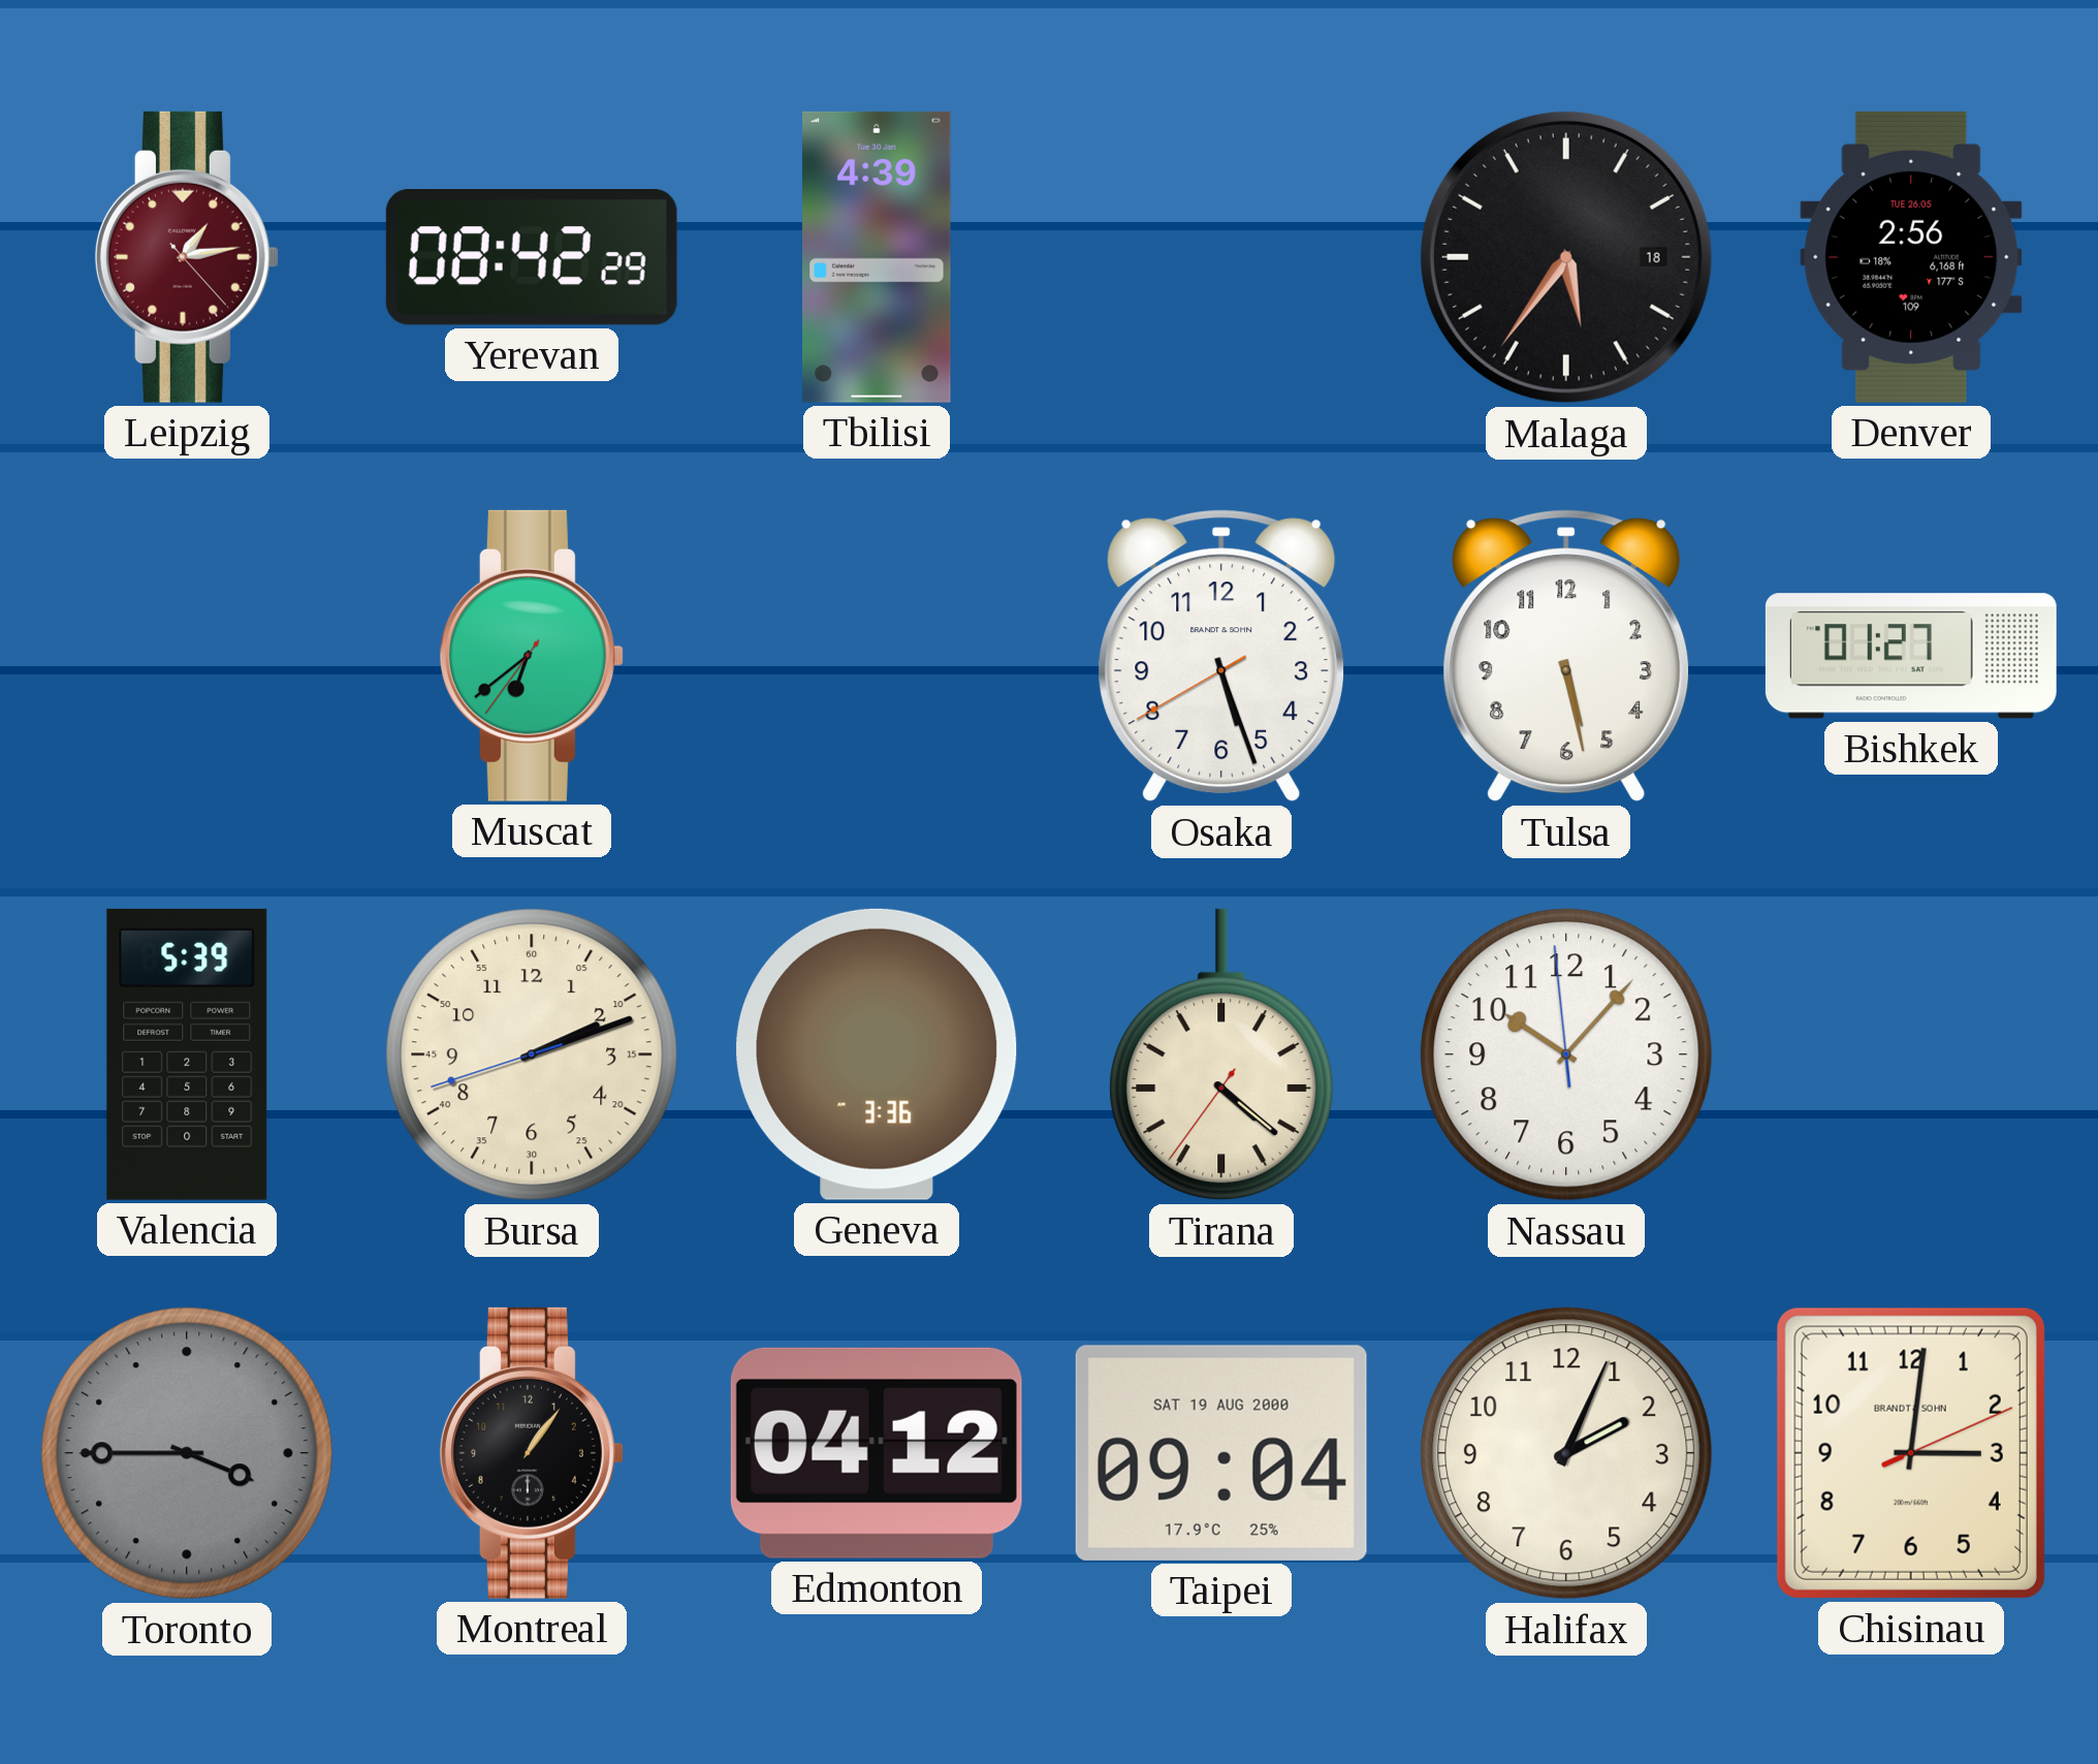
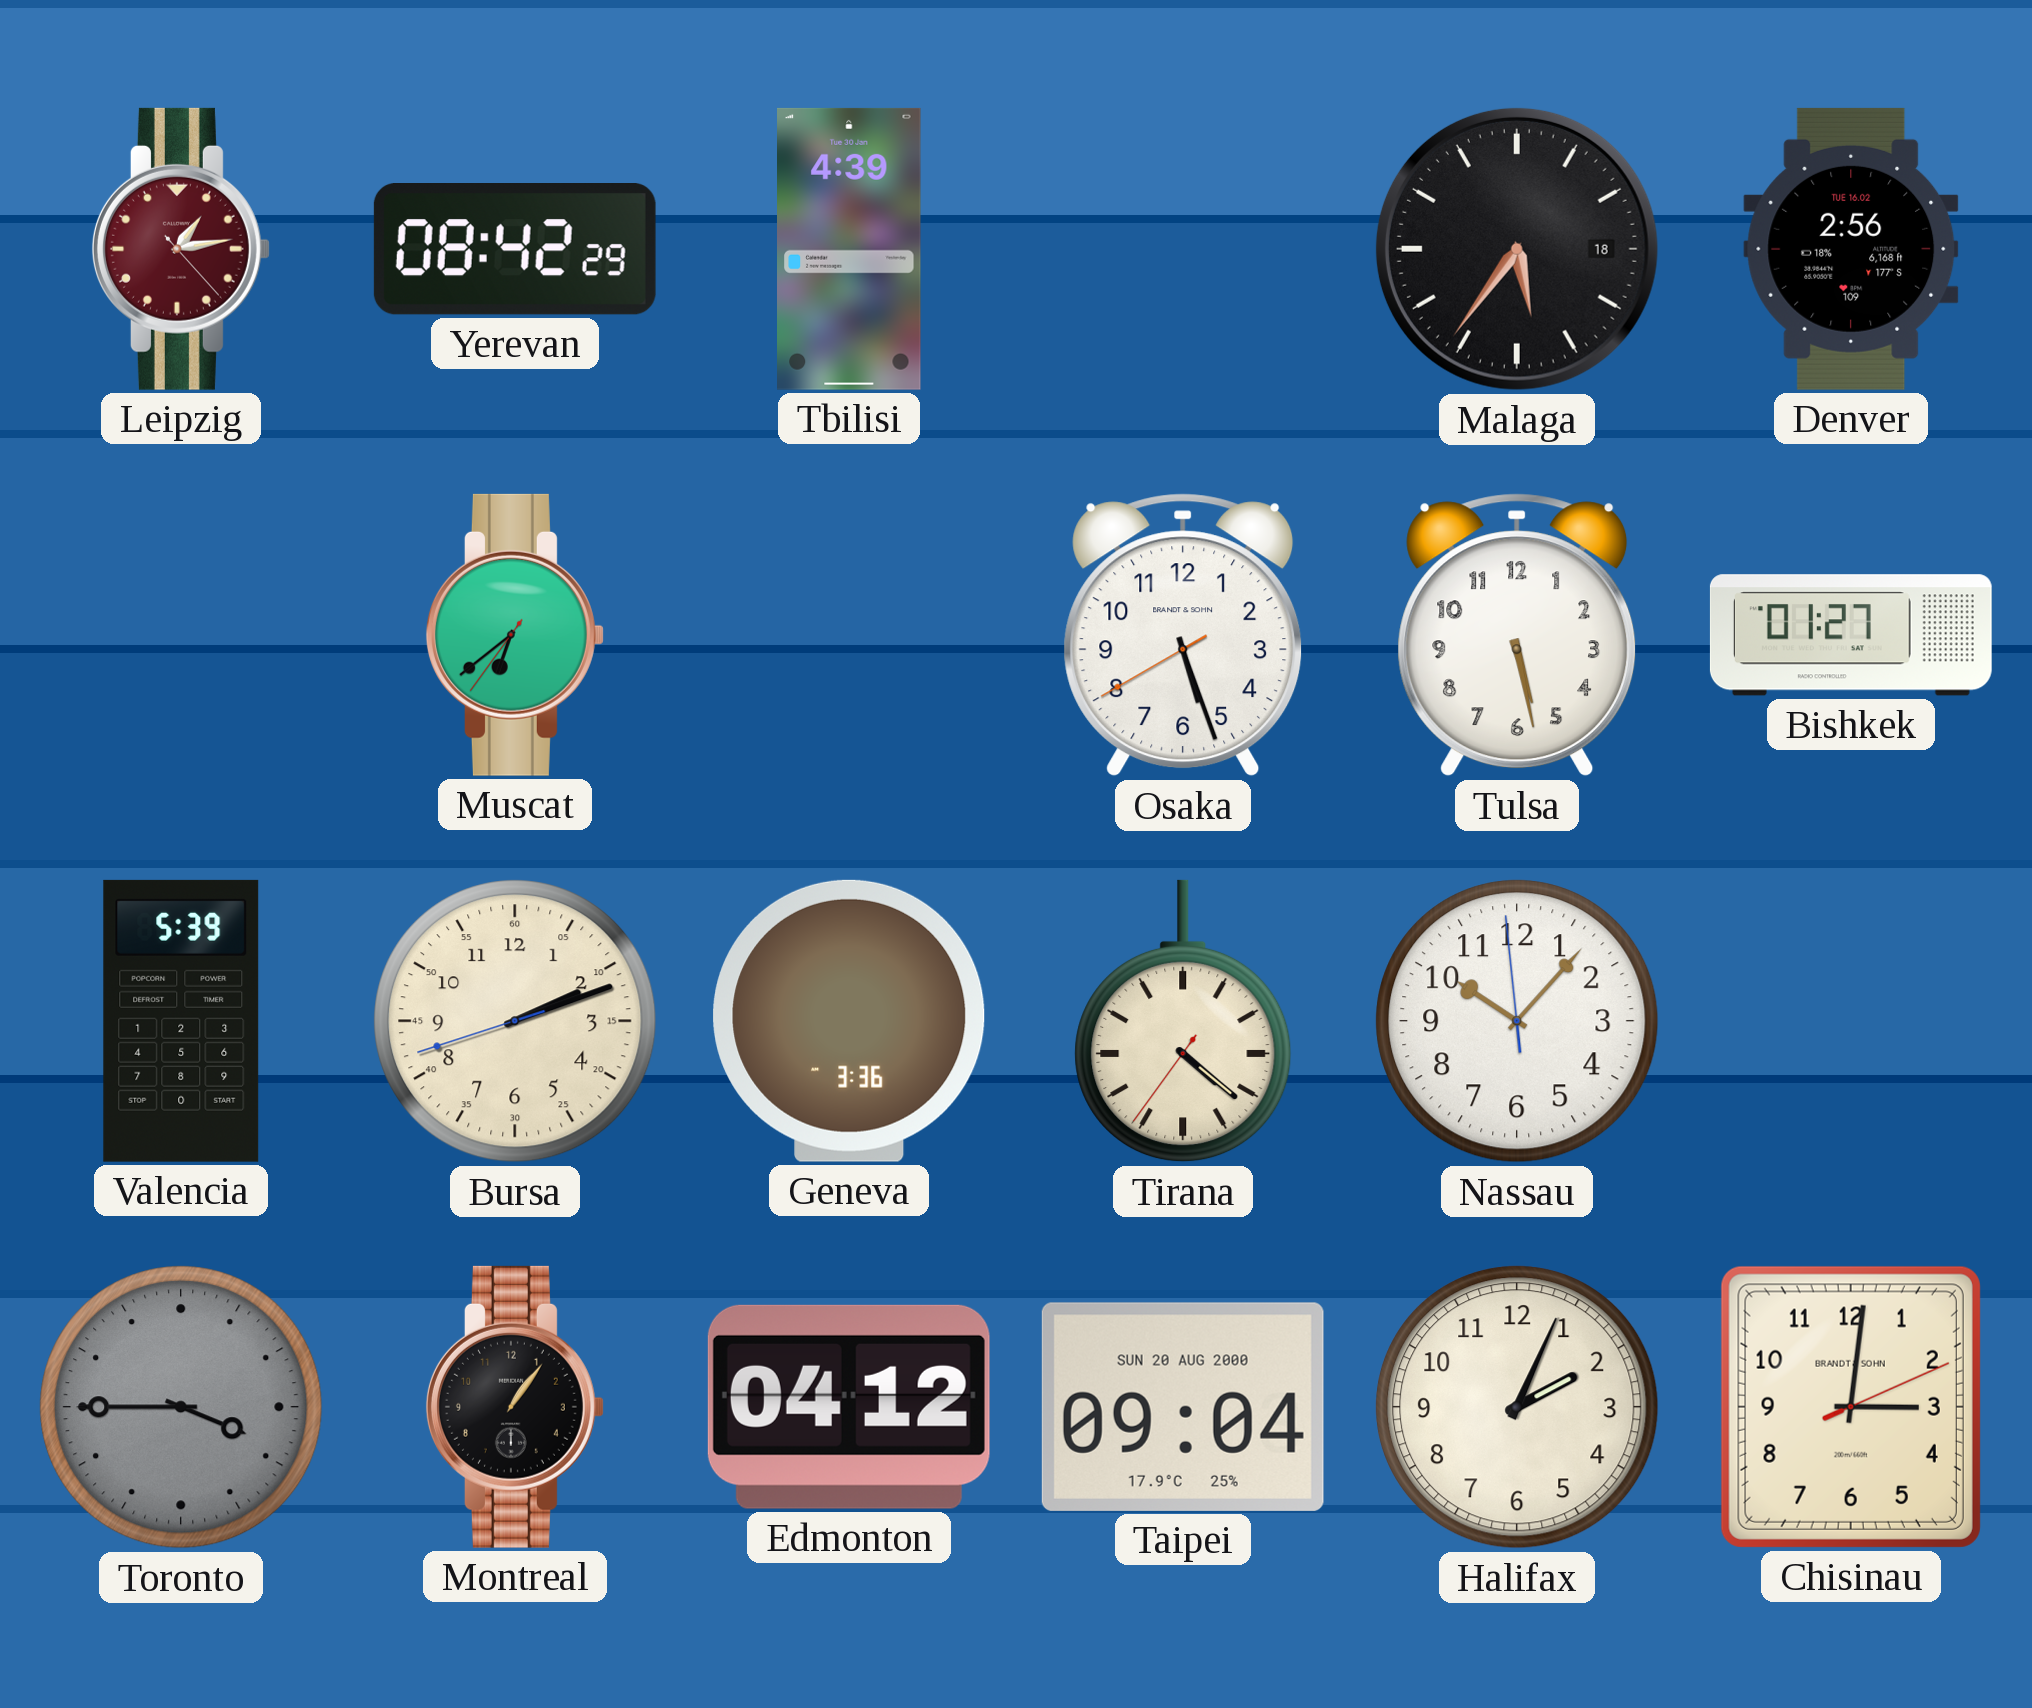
Denver date: TUE 26.05 -> TUE 16.02 (1851, 249)
Taipei date: SAT 19 AUG 2000 -> SUN 20 AUG 2000 (1183, 1407)
